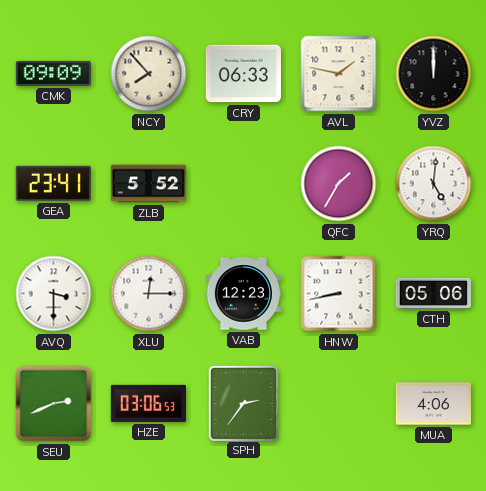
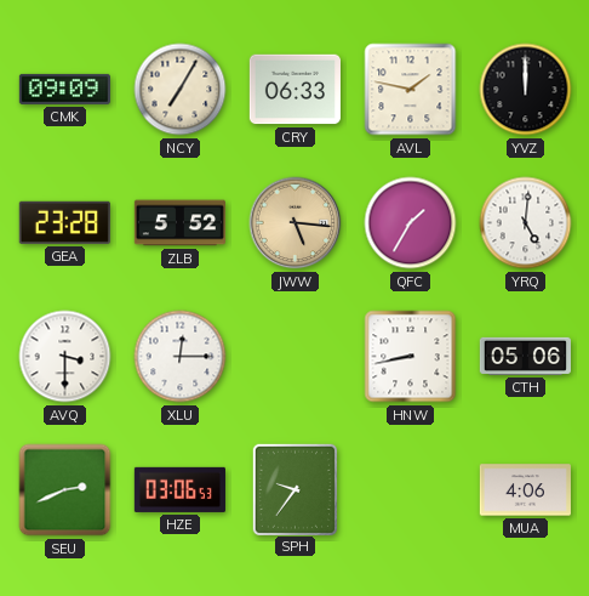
NCY: 7:53 -> 7:05 (181, 90)
GEA: 23:41 -> 23:28 (64, 222)
JWW: none -> 5:16 (296, 223)
VAB: 12:23 -> none (243, 294)
SPH: 2:36 -> 9:36 (294, 489)
